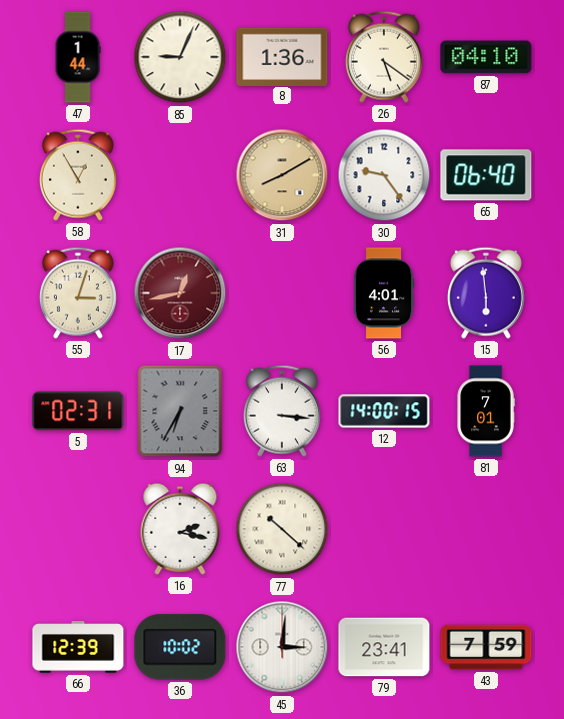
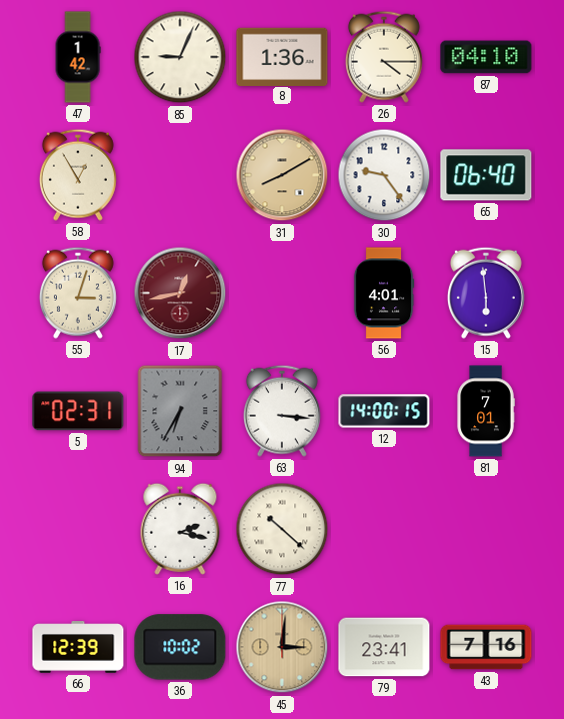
47: 1:44 -> 1:42 (78, 57)
26: 5:21 -> 4:15 (384, 57)
45 dial: white -> champagne (282, 647)
43: 7:59 -> 7:16 (486, 647)
